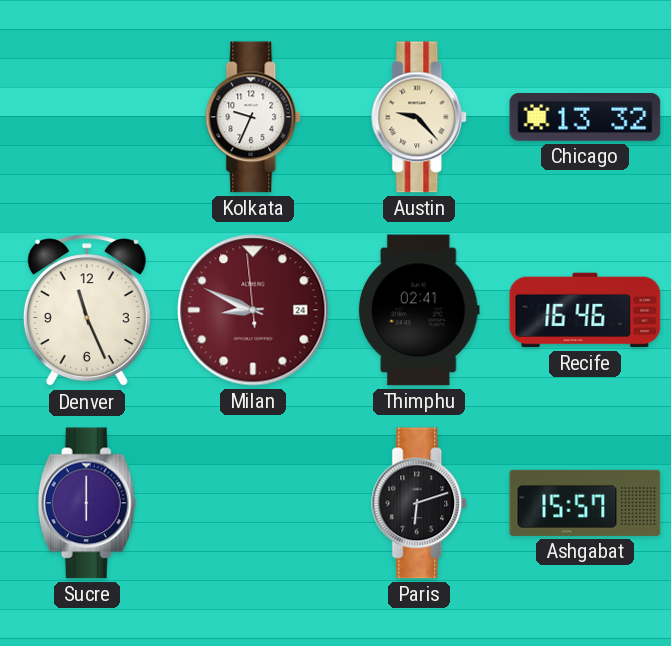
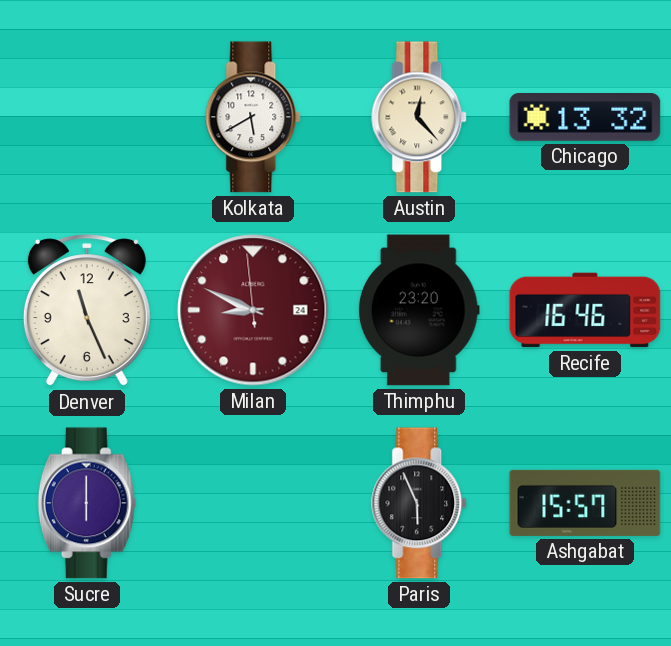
Kolkata: 9:34 -> 5:40 (254, 117)
Austin: 9:23 -> 12:23 (420, 117)
Thimphu: 02:41 -> 23:20 (419, 310)
Paris: 6:12 -> 5:56 (420, 503)
